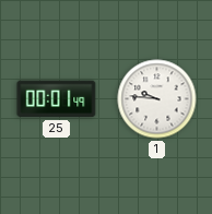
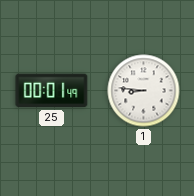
1: 9:46 -> 8:46 (144, 91)
